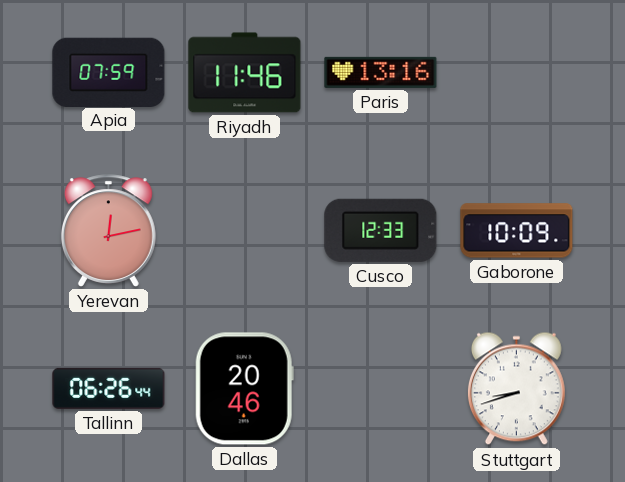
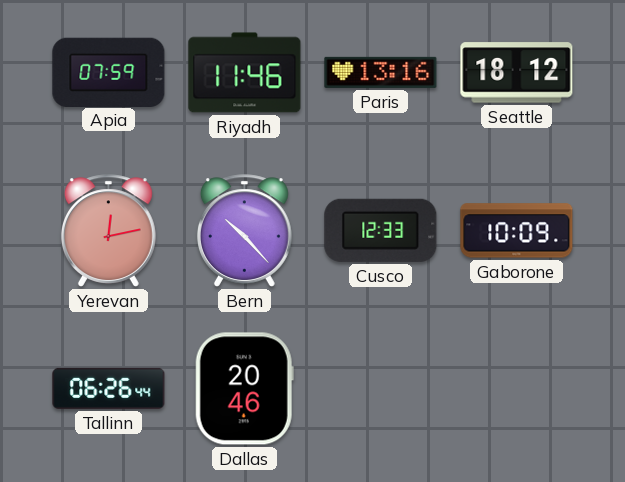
Seattle: none -> 18:12 (517, 73)
Bern: none -> 10:23 (244, 231)
Stuttgart: 8:42 -> none (516, 389)
